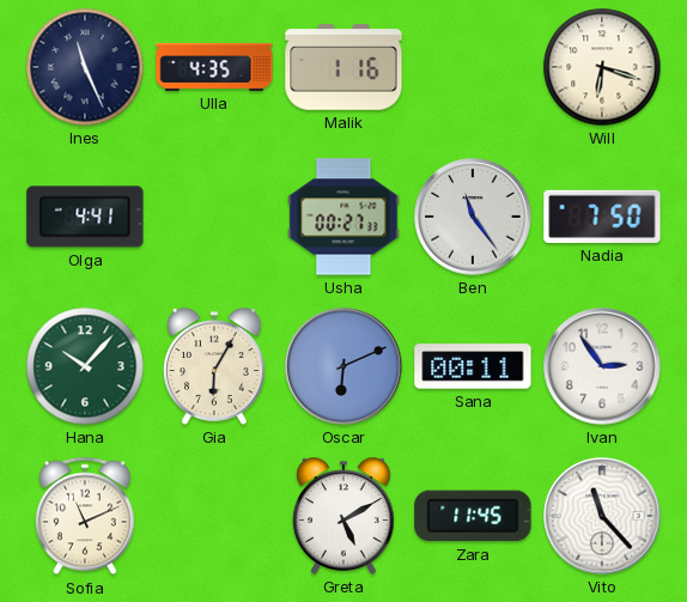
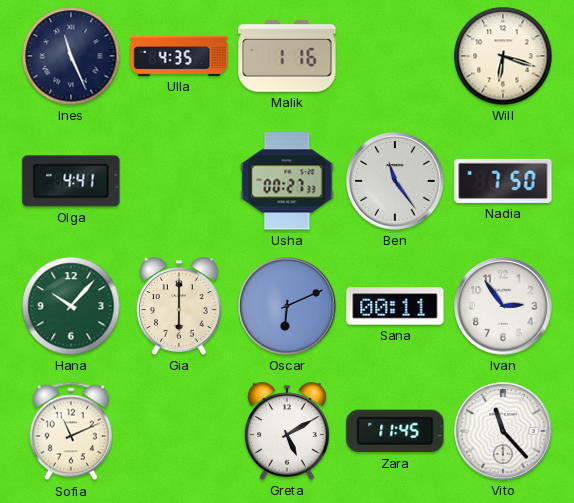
Gia: 6:05 -> 6:00 (179, 306)
